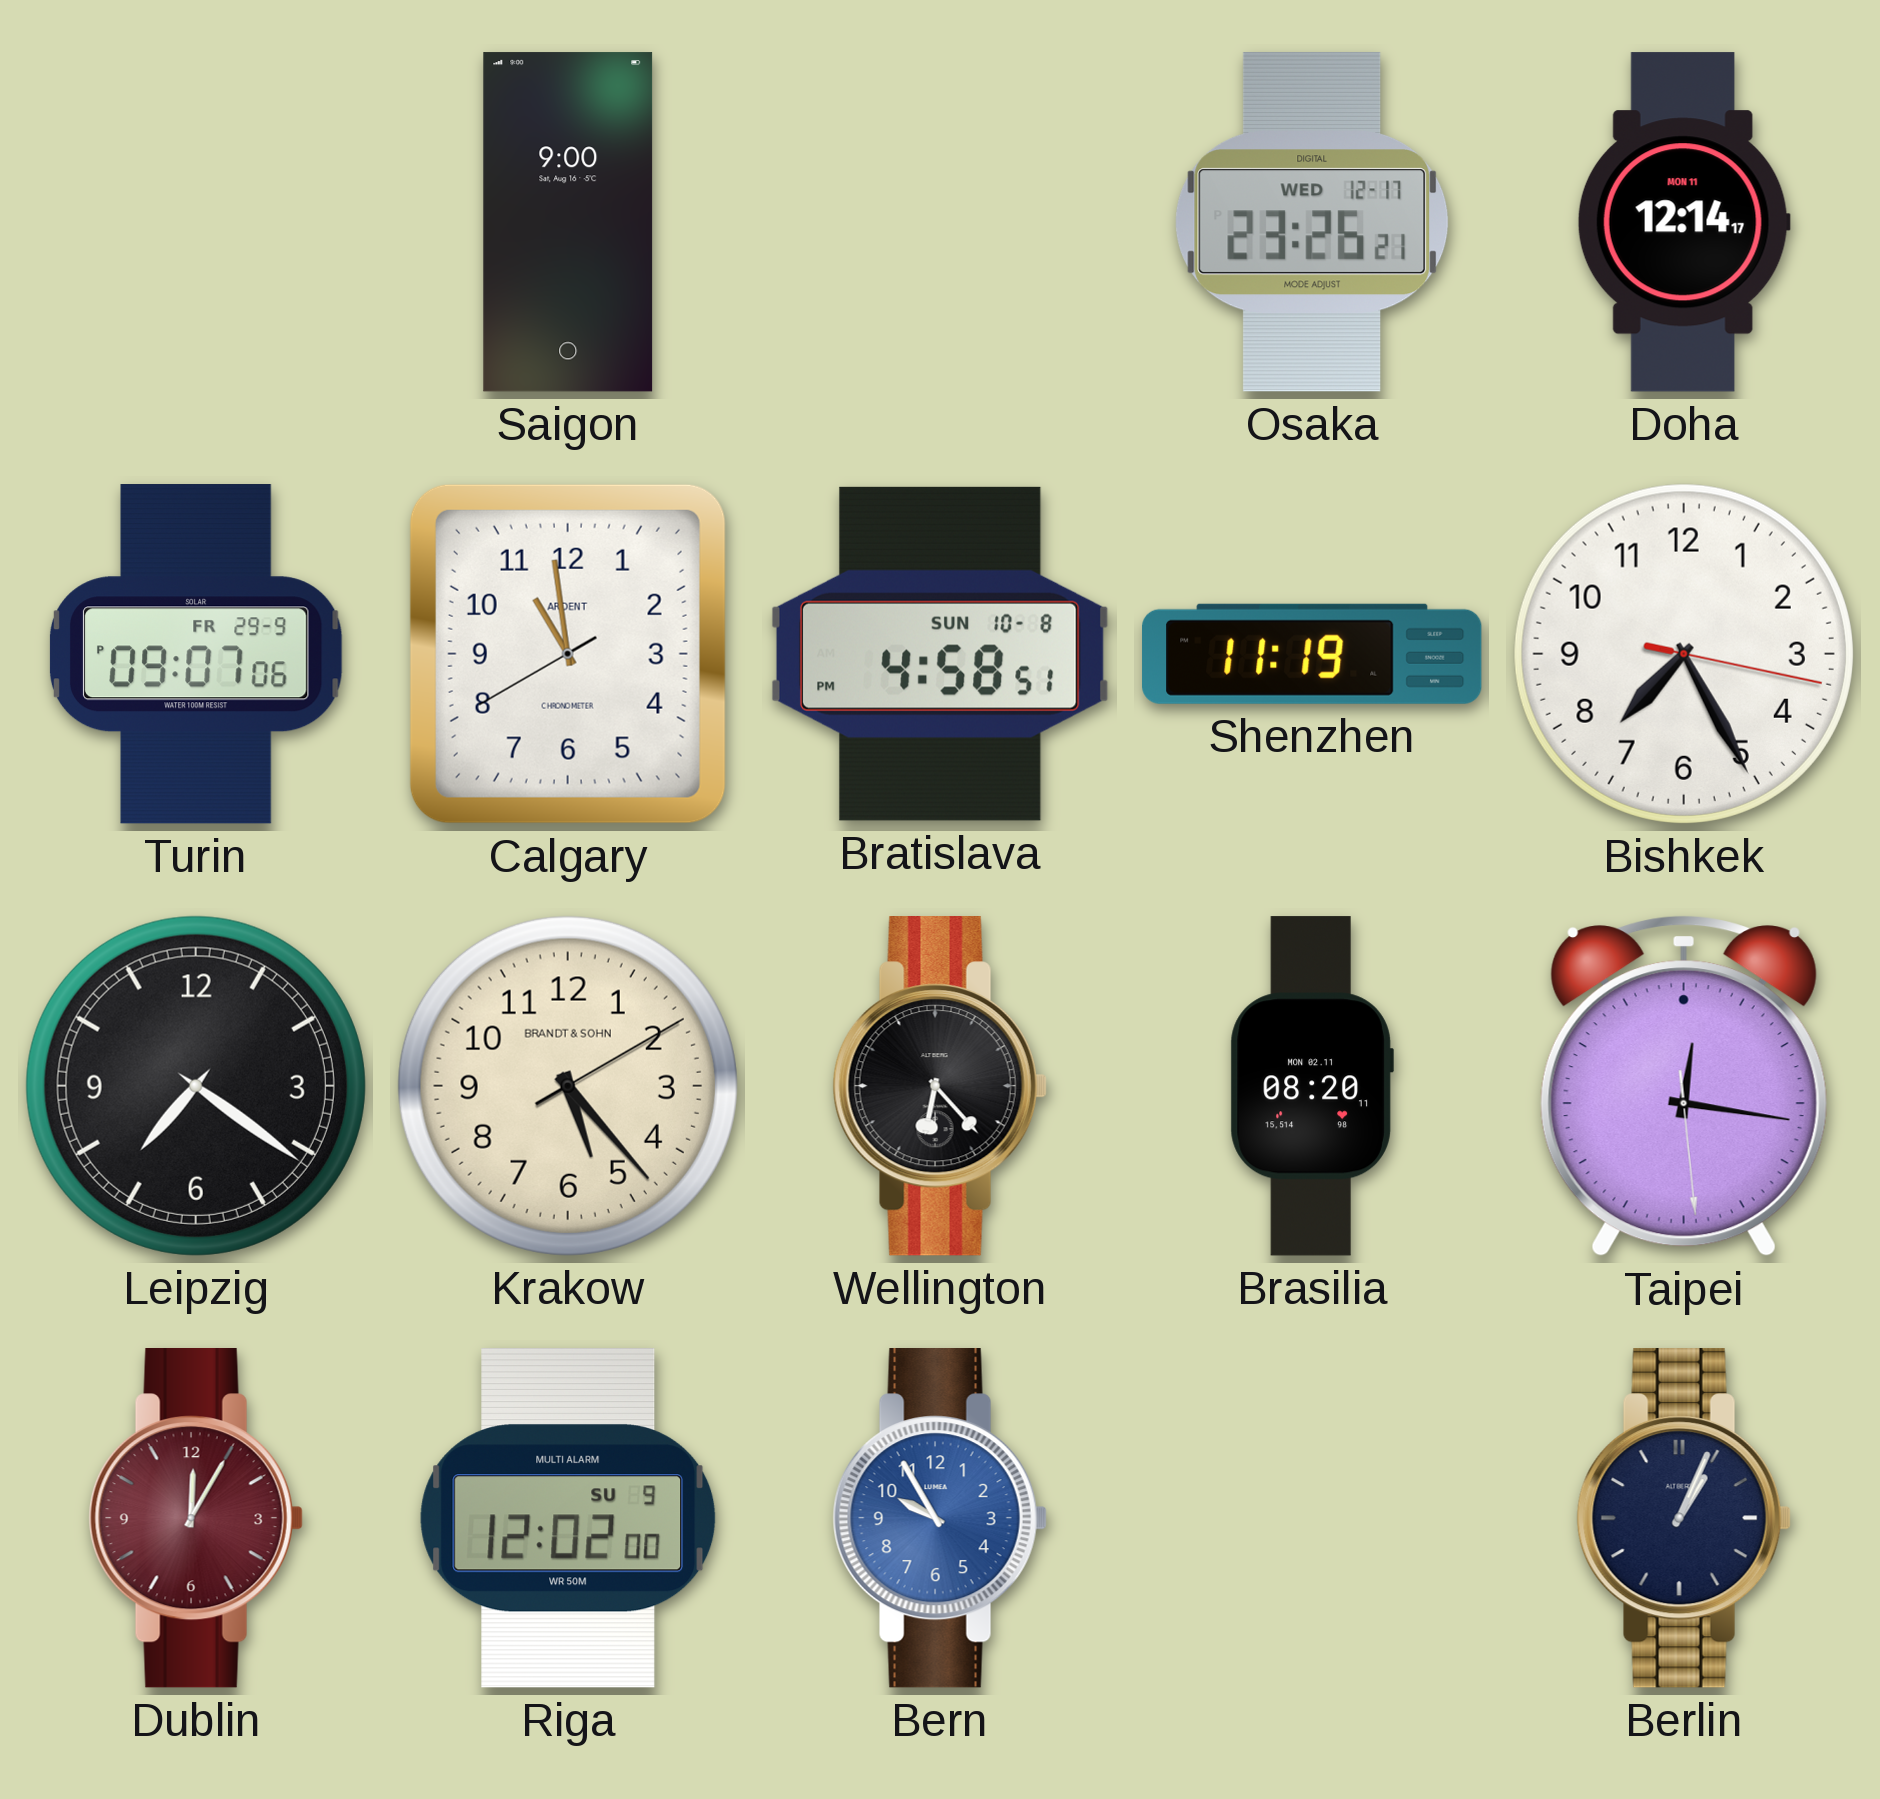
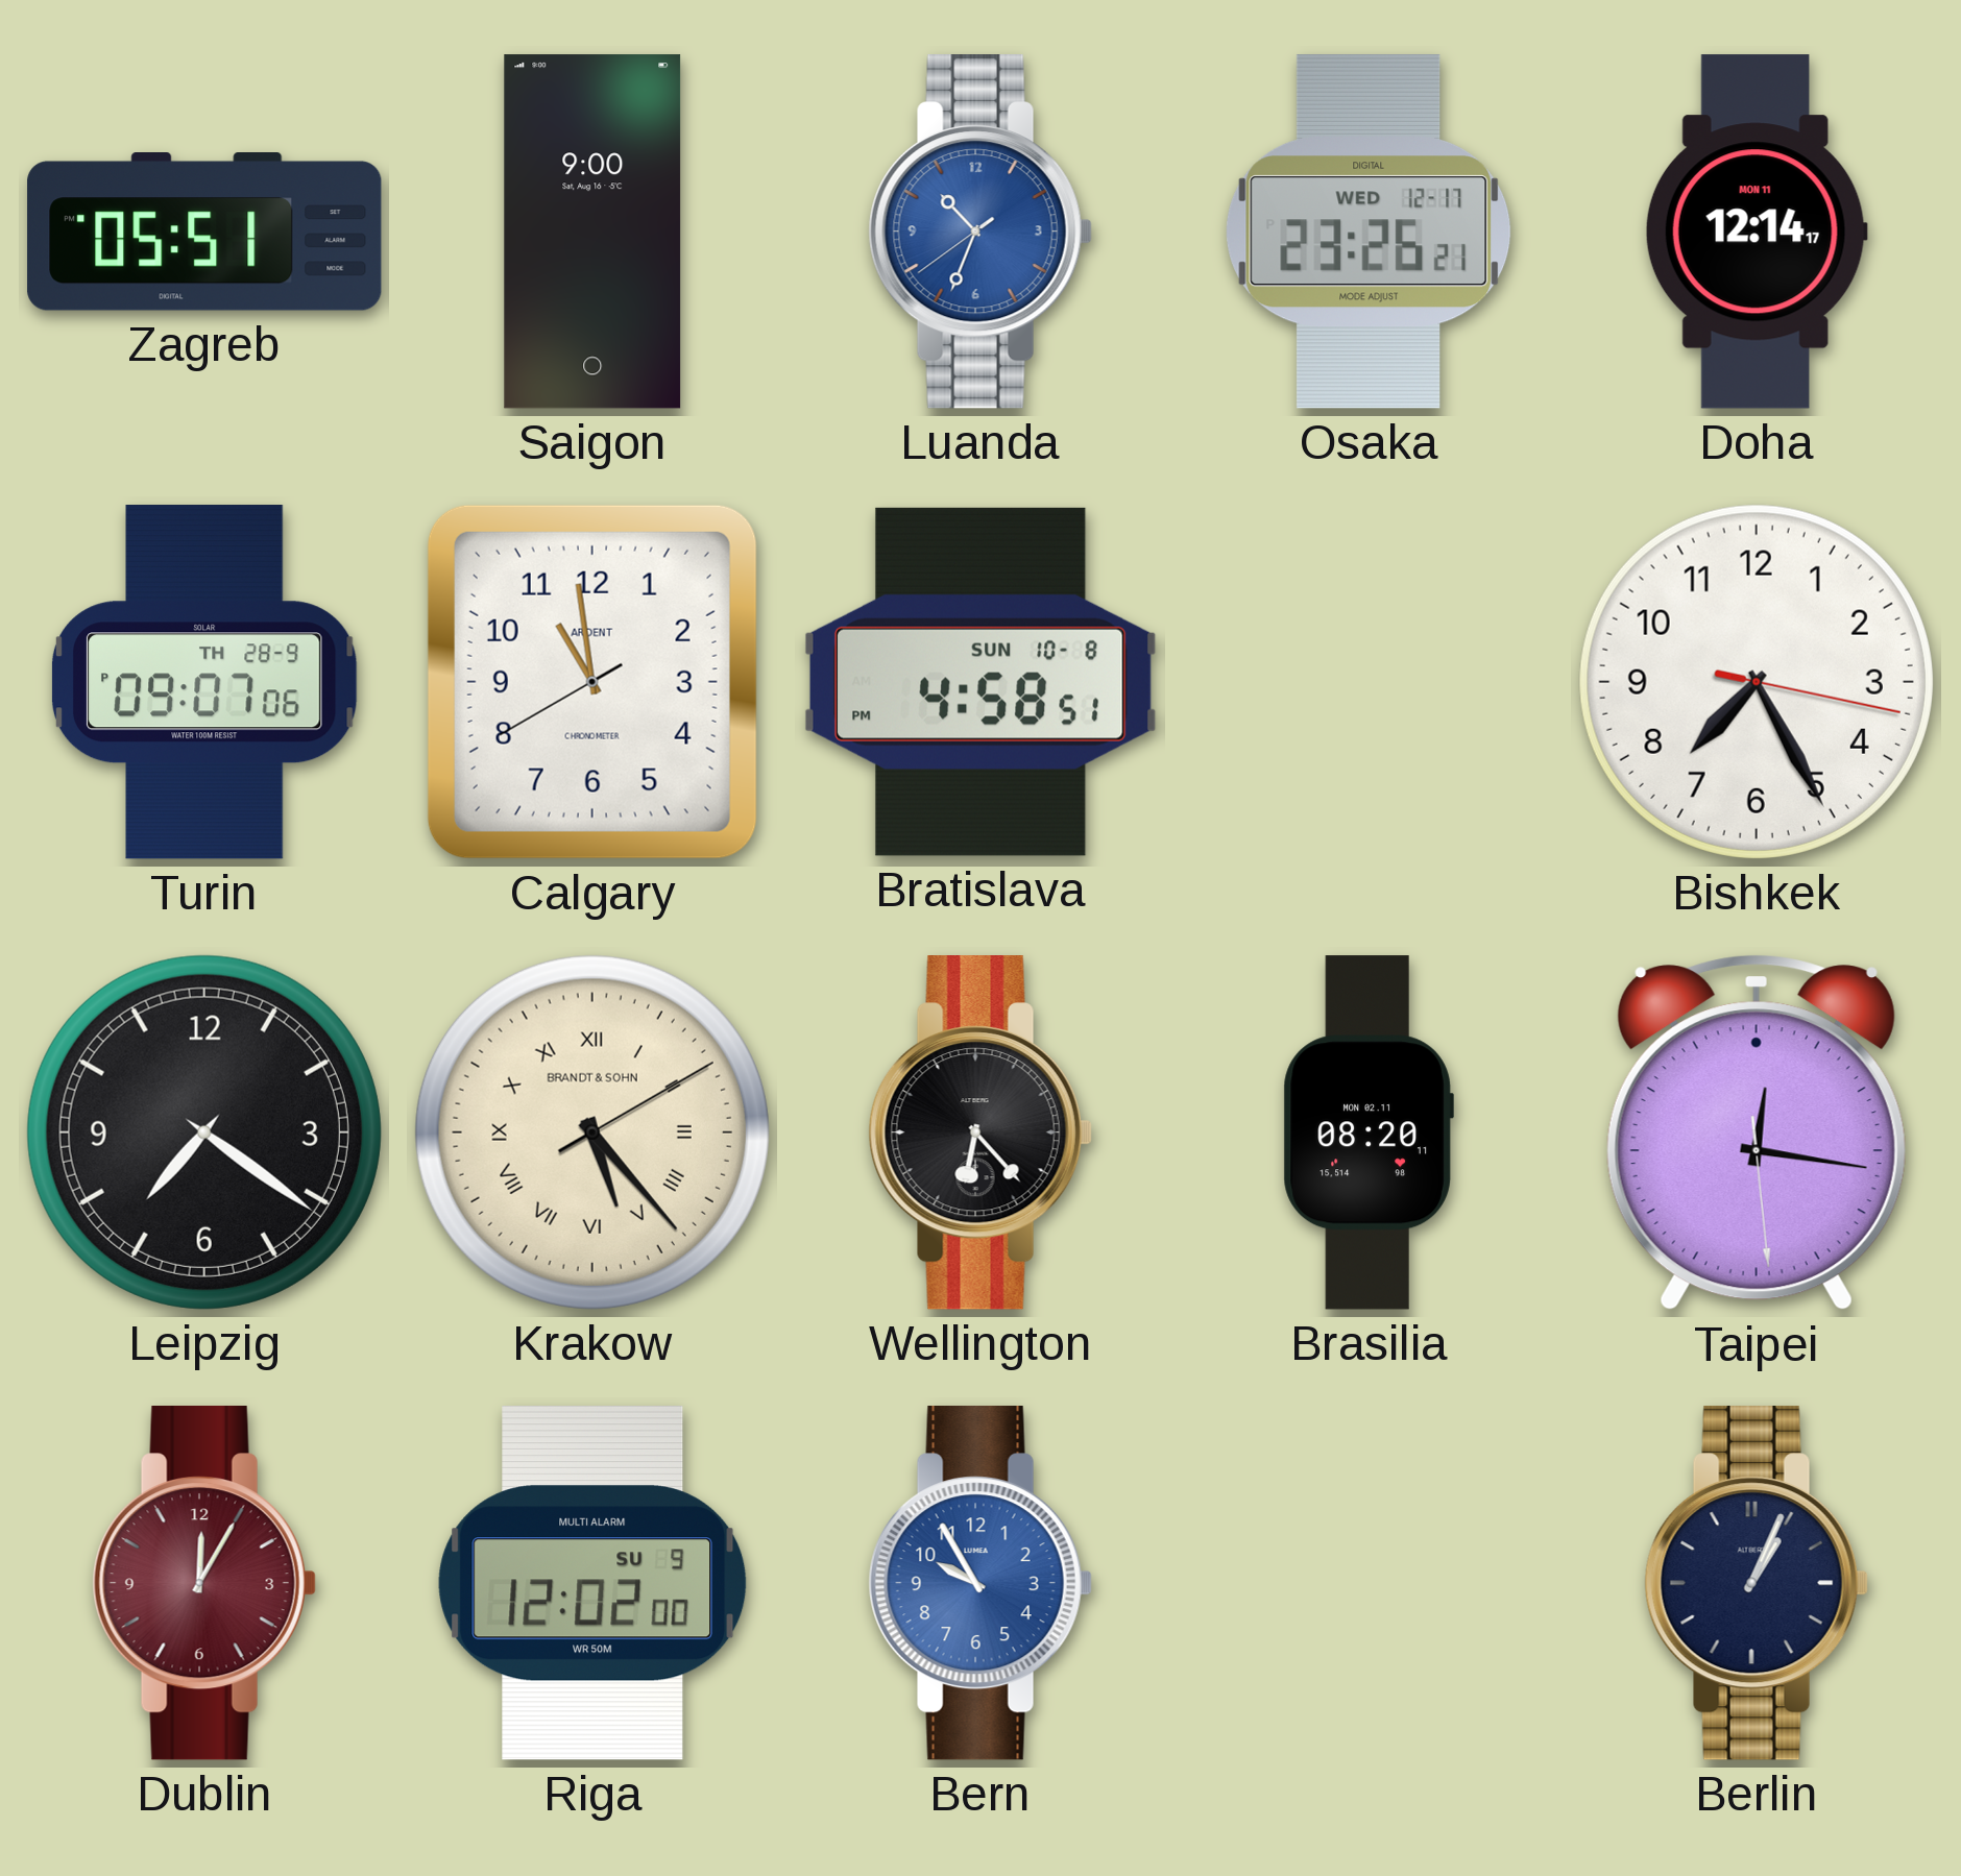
Zagreb: none -> 05:51 (204, 233)
Luanda: none -> 10:33 (980, 233)
Turin date: FR 29-9 -> TH 28-9 (204, 682)
Shenzhen: 11:19 -> none (1312, 654)
Krakow numerals: Arabic -> Roman (592, 1132)
